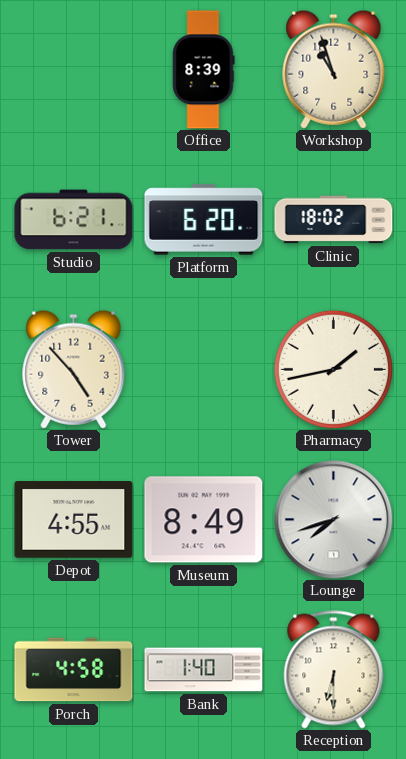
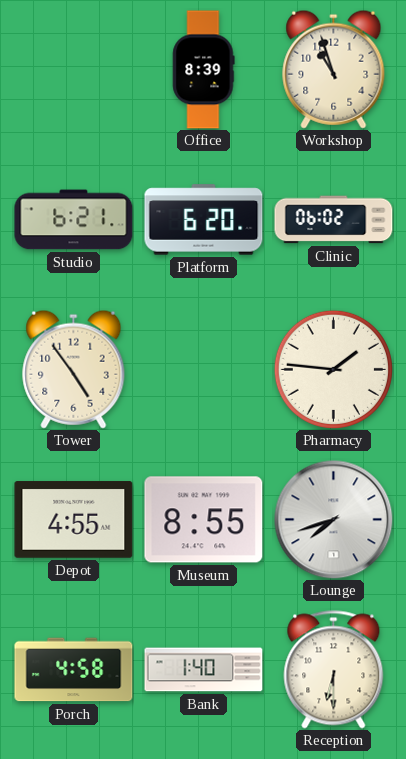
Clinic: 18:02 -> 06:02 (334, 220)
Tower: 4:53 -> 4:54 (74, 369)
Pharmacy: 1:43 -> 1:46 (333, 369)
Museum: 8:49 -> 8:55 (204, 520)
